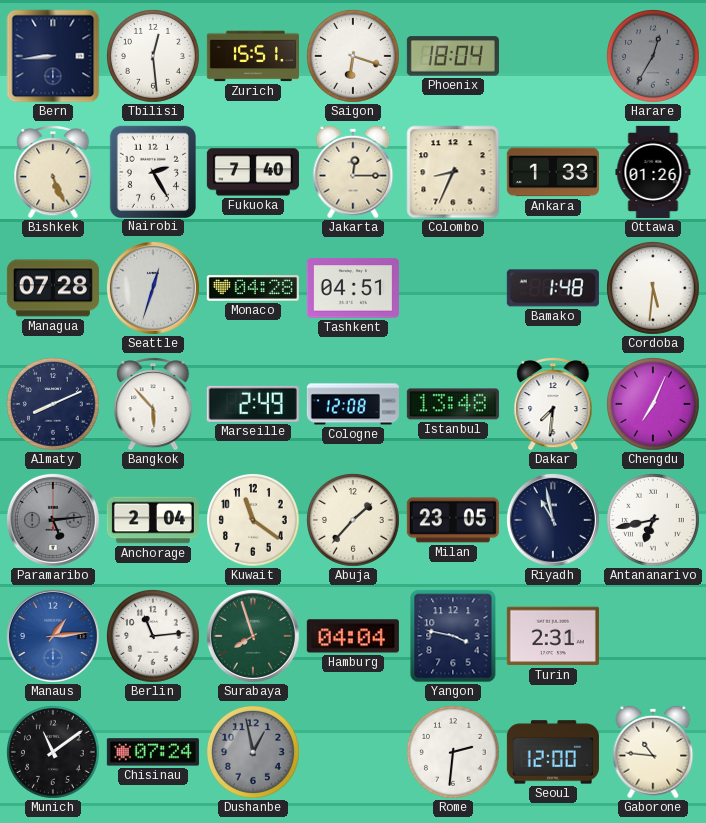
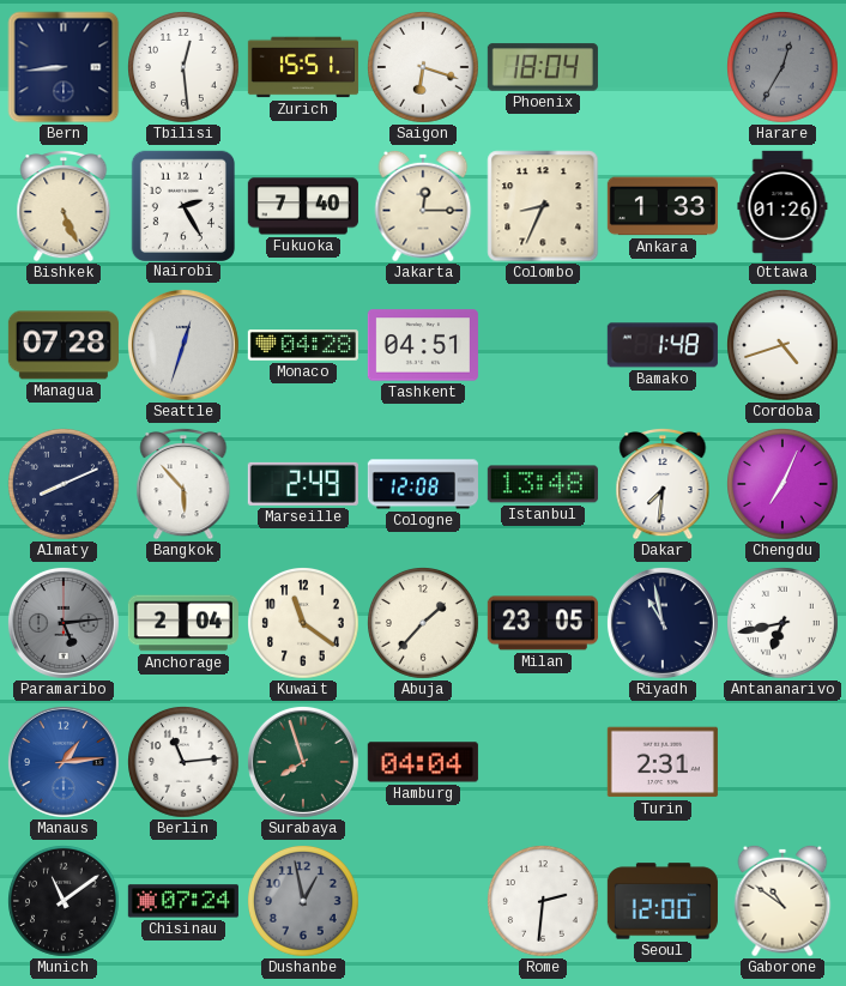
Cordoba: 5:31 -> 4:42 (784, 346)
Yangon: 3:47 -> none (453, 636)
Gaborone: 10:46 -> 10:51 (782, 901)
